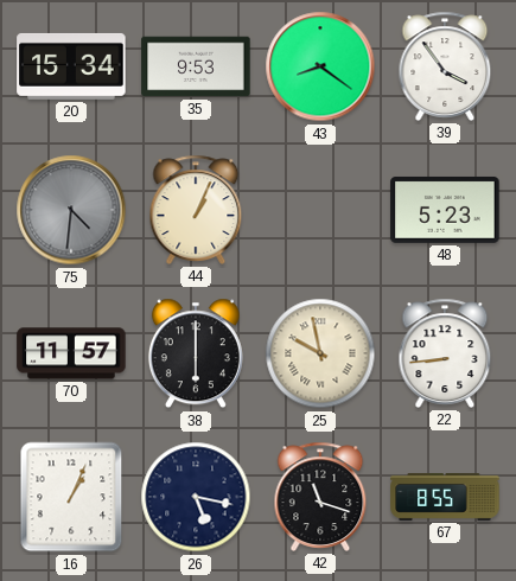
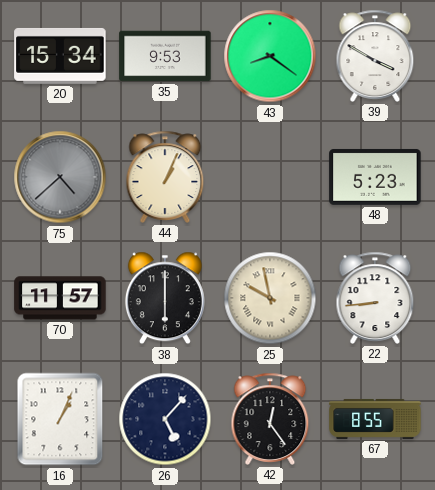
39: 3:54 -> 3:50 (375, 56)
75: 4:31 -> 4:38 (60, 177)
26: 5:17 -> 5:07 (165, 419)
42: 11:18 -> 12:24 (270, 419)
